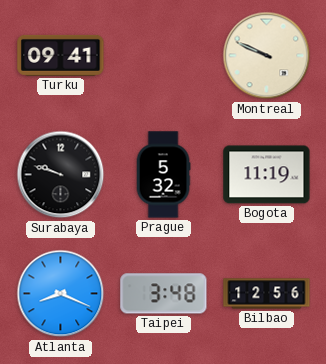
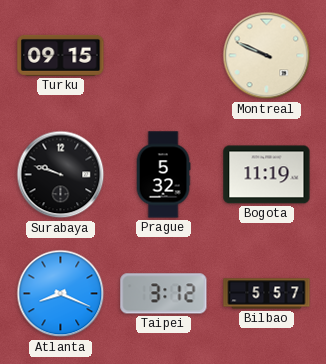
Turku: 09:41 -> 09:15 (61, 55)
Taipei: 3:48 -> 3:12 (164, 294)
Bilbao: 12:56 -> 5:57 (267, 294)
